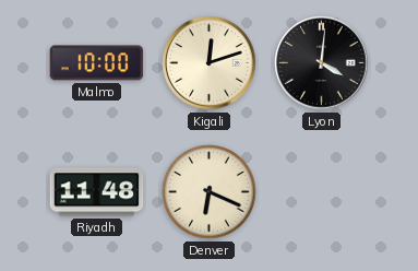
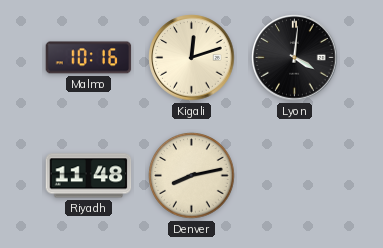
Malmo: 10:00 -> 10:16 (89, 58)
Denver: 6:19 -> 8:13 (192, 176)
